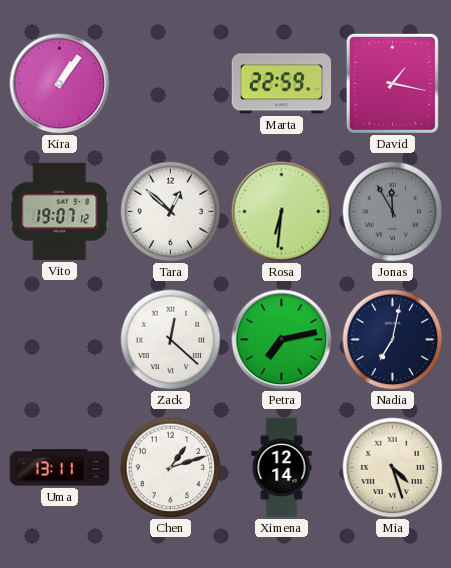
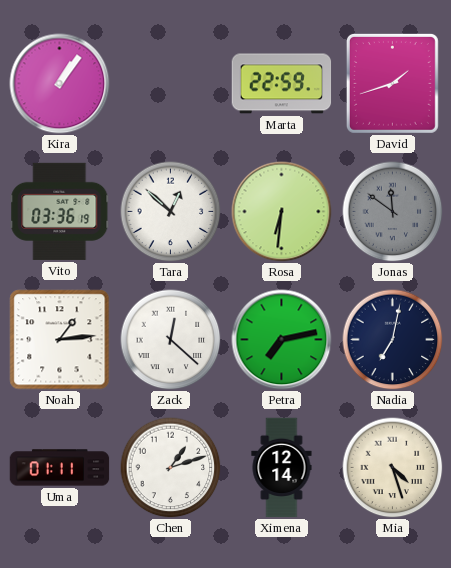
David: 1:17 -> 1:42 (392, 83)
Vito: 19:07 -> 03:36 (60, 211)
Jonas: 11:55 -> 11:51 (393, 212)
Noah: none -> 1:14 (60, 340)
Uma: 13:11 -> 01:11 (60, 468)
